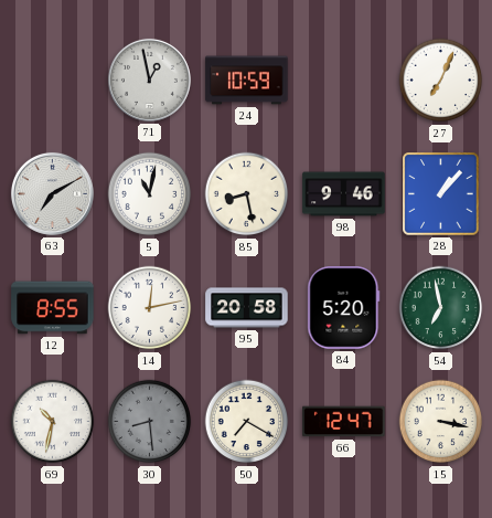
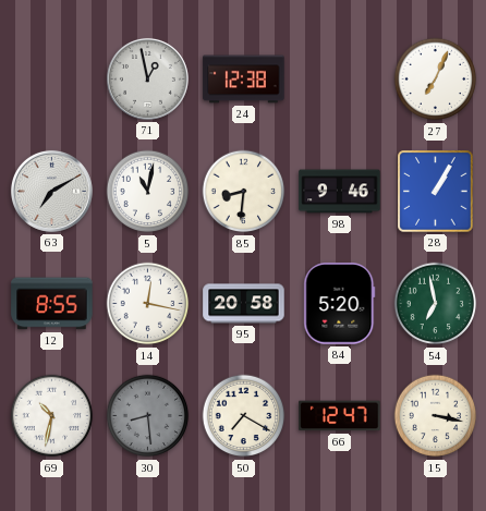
24: 10:59 -> 12:38 (244, 80)
85: 8:28 -> 8:31 (244, 192)
28: 1:07 -> 1:05 (436, 192)
14: 12:13 -> 12:17 (148, 304)
